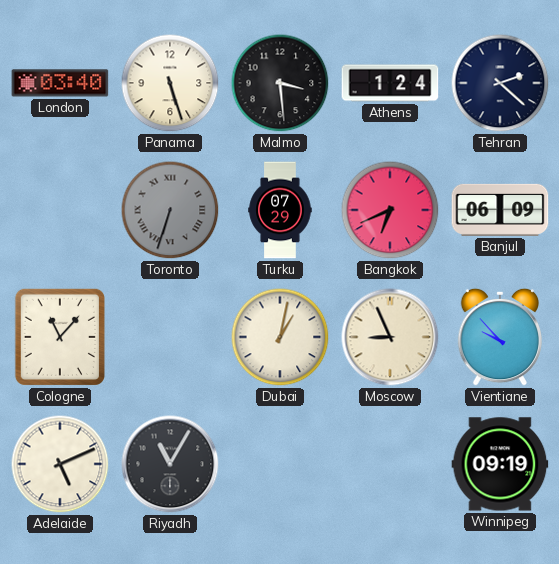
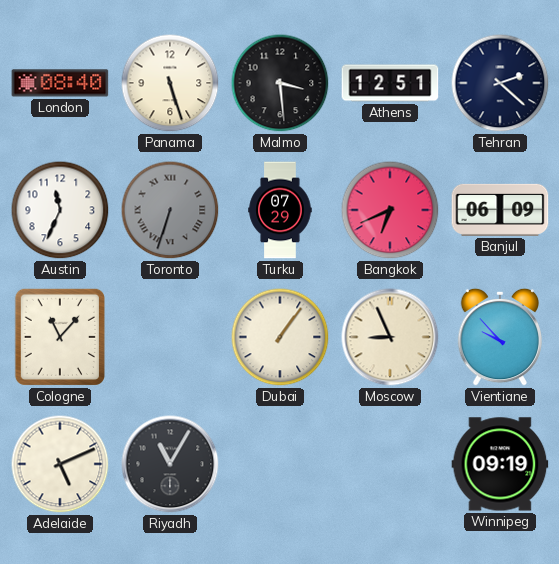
London: 03:40 -> 08:40 (60, 83)
Athens: 1:24 -> 12:51 (390, 83)
Austin: none -> 11:34 (60, 210)
Dubai: 1:02 -> 1:06 (280, 337)
